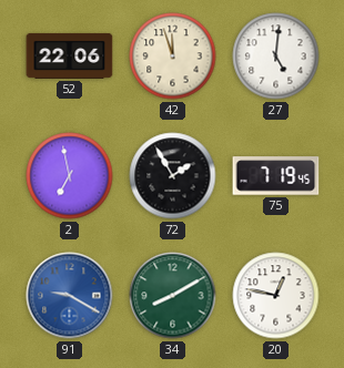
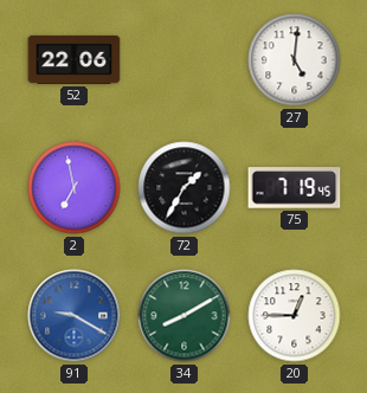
42: 11:57 -> none (173, 57)
72: 1:55 -> 1:35 (185, 188)
20: 12:47 -> 12:45 (295, 316)
